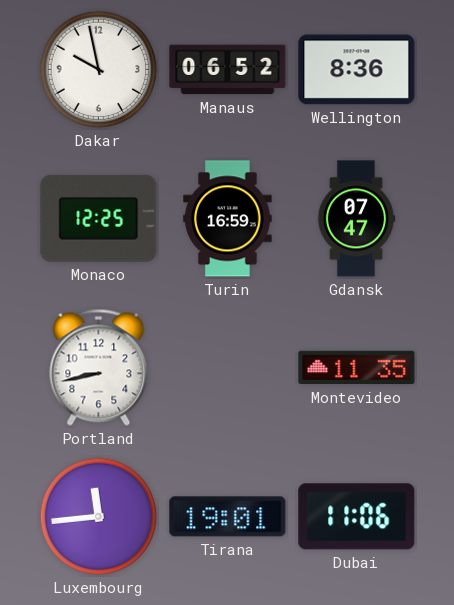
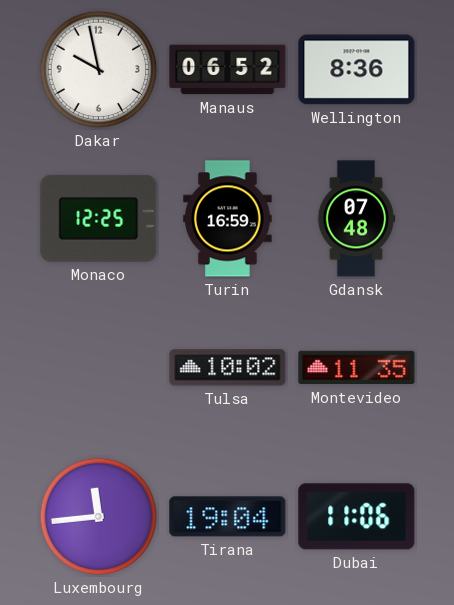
Gdansk: 07:47 -> 07:48 (356, 219)
Portland: 8:43 -> none (99, 367)
Tulsa: none -> 10:02 (228, 368)
Tirana: 19:01 -> 19:04 (228, 517)
